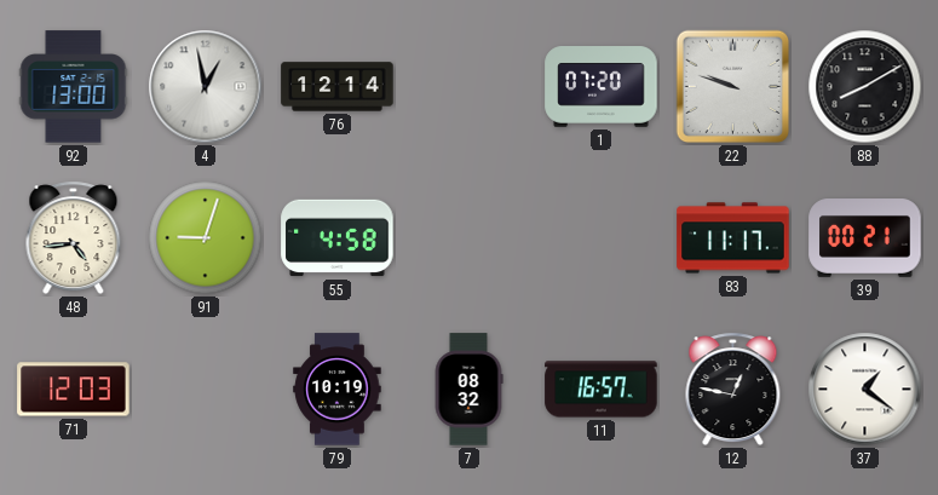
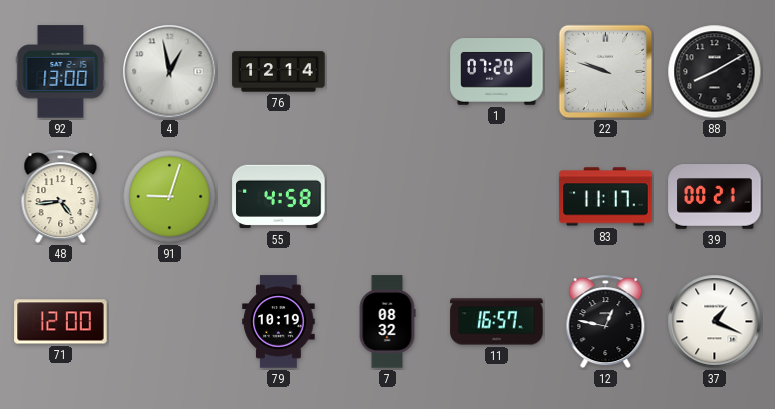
71: 12:03 -> 12:00 (61, 322)
37: 1:21 -> 1:19 (715, 322)
